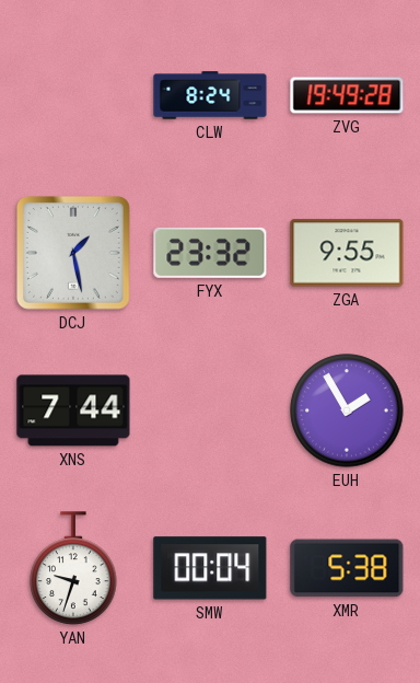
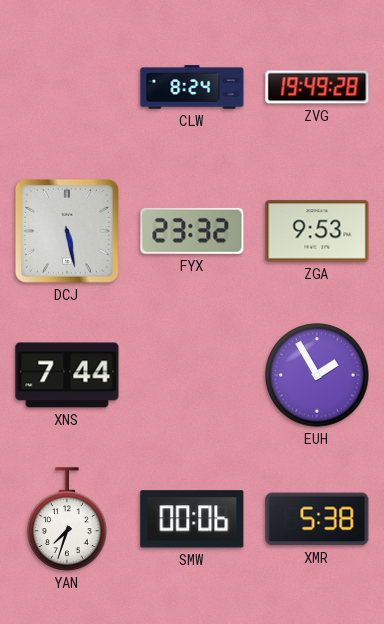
DCJ: 1:28 -> 5:28 (67, 231)
ZGA: 9:55 -> 9:53 (317, 231)
YAN: 9:33 -> 7:33 (67, 519)
SMW: 00:04 -> 00:06 (192, 519)
